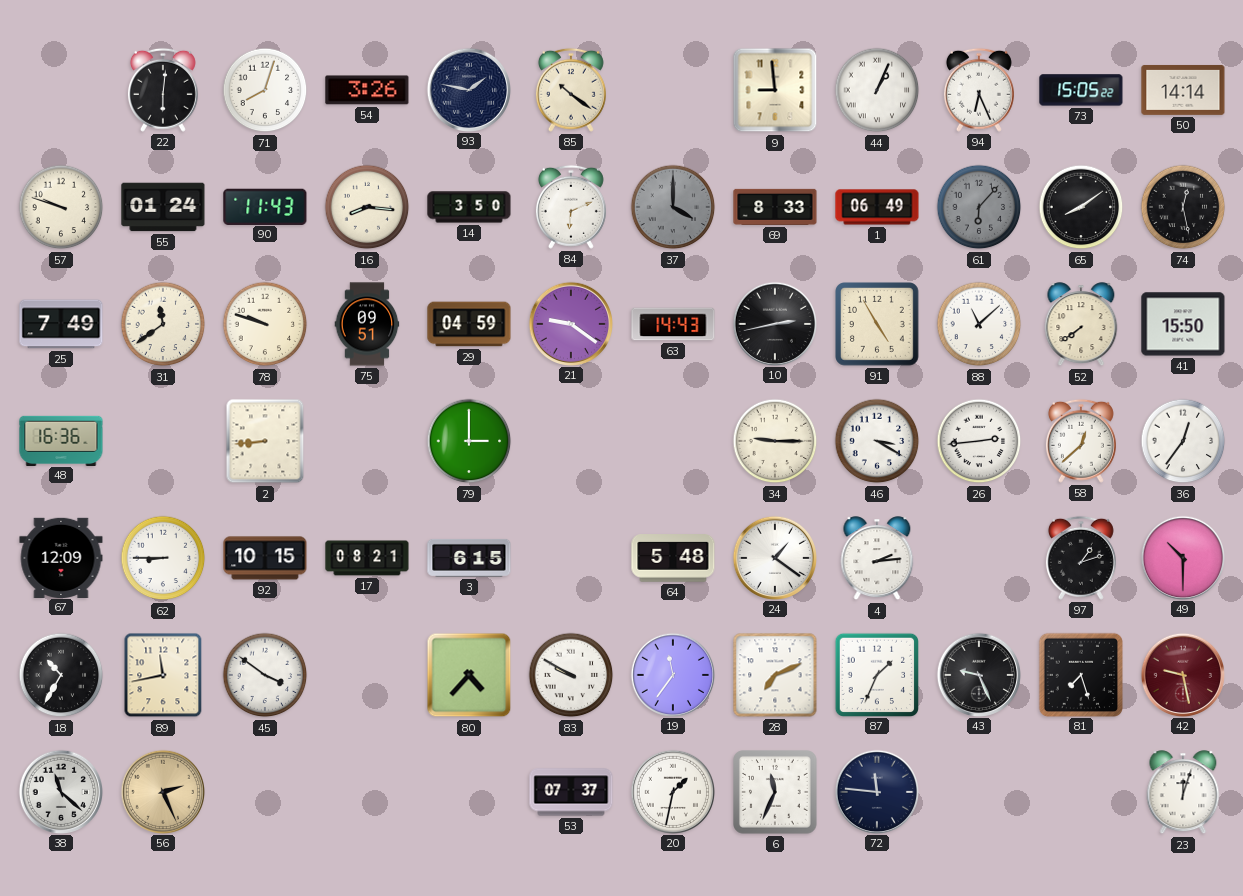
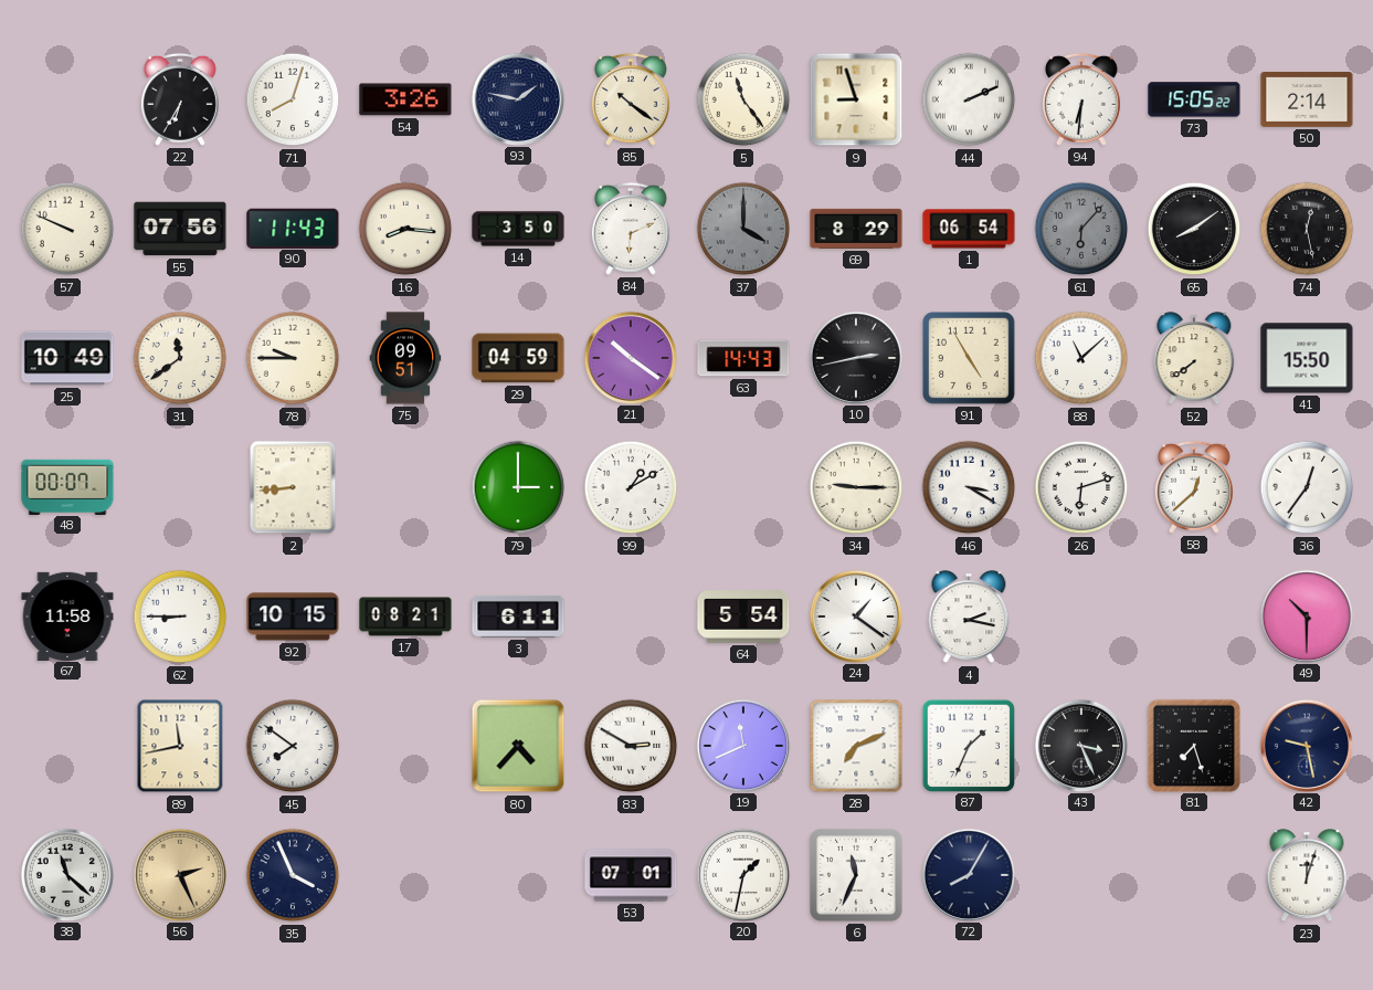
22: 6:01 -> 6:35 (180, 99)
5: none -> 11:24 (743, 99)
9: 8:59 -> 8:57 (856, 99)
44: 1:04 -> 2:11 (969, 99)
94: 6:26 -> 6:31 (1081, 99)
50: 14:14 -> 2:14 (1307, 99)
57: 9:48 -> 9:49 (67, 229)
55: 01:24 -> 07:56 (180, 229)
69: 8:33 -> 8:29 (856, 229)
1: 06:49 -> 06:54 (969, 229)
25: 7:49 -> 10:49 (67, 358)
78: 9:48 -> 9:45 (293, 358)
21: 9:21 -> 10:21 (630, 357)
48: 16:36 -> 00:07 (67, 486)
99: none -> 1:10 (631, 487)
26: 2:44 -> 6:12 (1081, 487)
67: 12:09 -> 11:58 (67, 615)
3: 6:15 -> 6:11 (518, 617)
64: 5:48 -> 5:54 (743, 617)
4: 2:14 -> 2:17 (969, 618)
97: 1:12 -> none (1081, 558)
18: 10:35 -> none (61, 675)
45: 3:51 -> 7:51 (293, 746)
83: 9:50 -> 2:50 (631, 746)
19: 11:36 -> 11:41 (742, 745)
43: 9:26 -> 3:26 (1080, 745)
42 dial: burgundy -> navy (1306, 745)
35: none -> 3:56 (293, 875)
53: 07:37 -> 07:01 (631, 875)
72: 11:46 -> 8:05 (968, 874)
